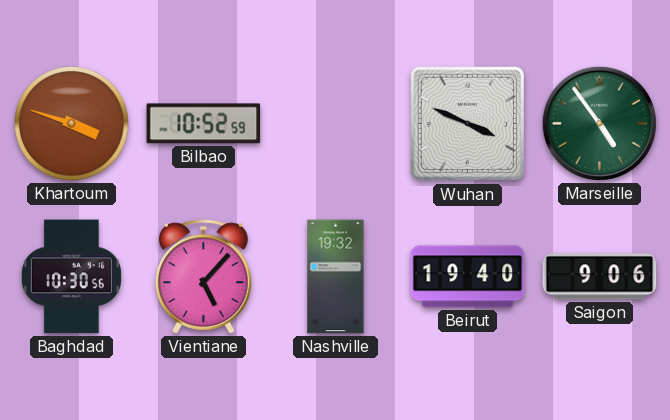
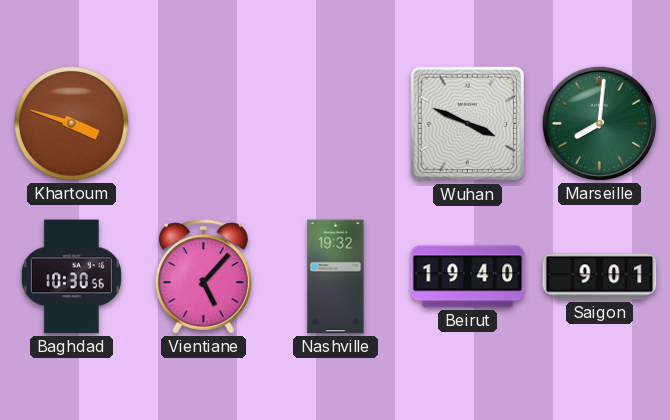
Bilbao: 10:52 -> none (204, 124)
Marseille: 4:54 -> 8:01 (599, 123)
Saigon: 9:06 -> 9:01 (600, 277)
